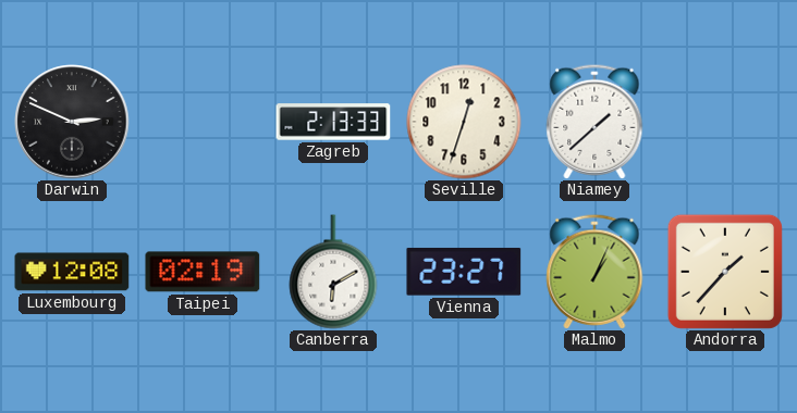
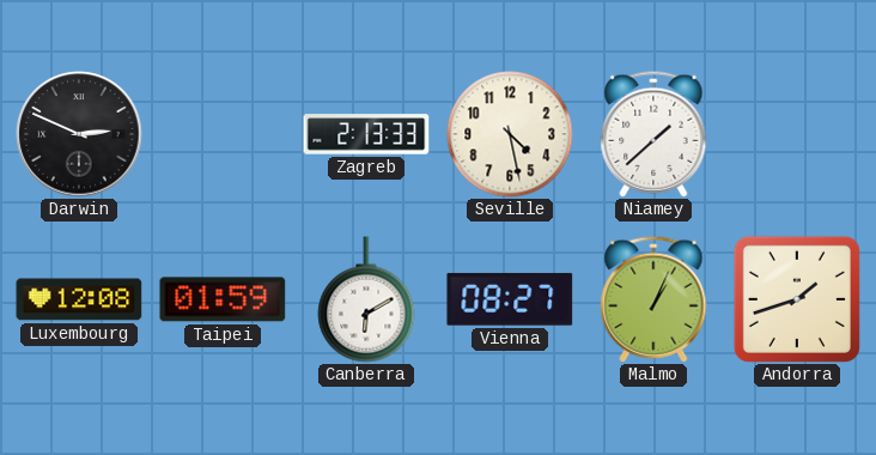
Seville: 12:33 -> 4:28 (510, 134)
Taipei: 02:19 -> 01:59 (223, 299)
Vienna: 23:27 -> 08:27 (510, 299)
Andorra: 1:37 -> 1:42 (797, 299)
